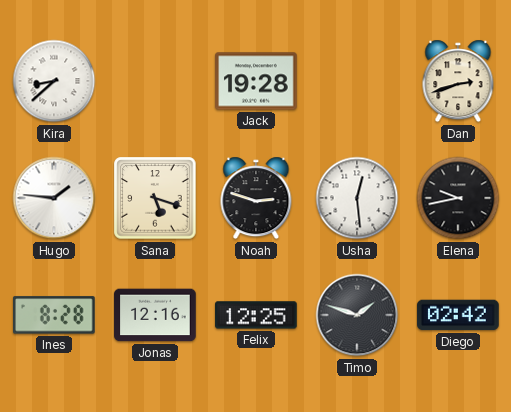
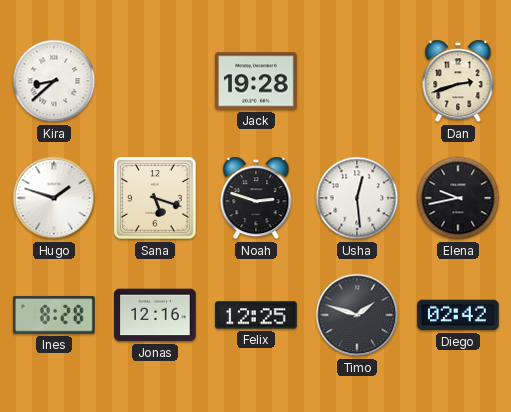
Hugo: 1:46 -> 1:48 (54, 198)
